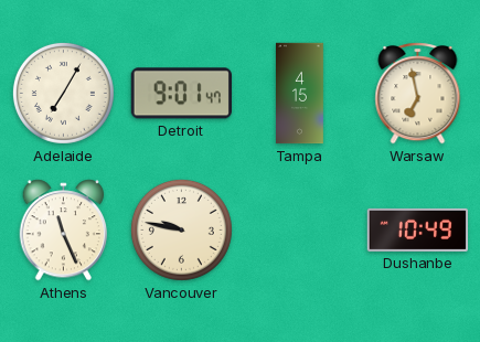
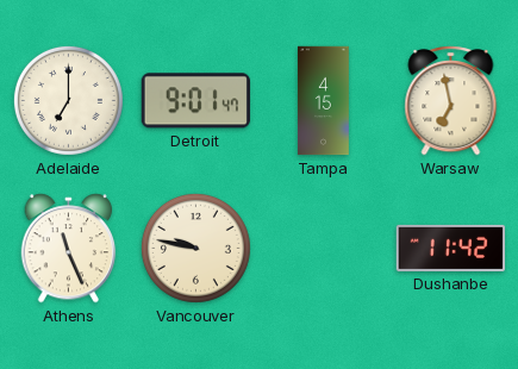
Adelaide: 7:05 -> 7:00 (68, 100)
Dushanbe: 10:49 -> 11:42 (451, 248)
